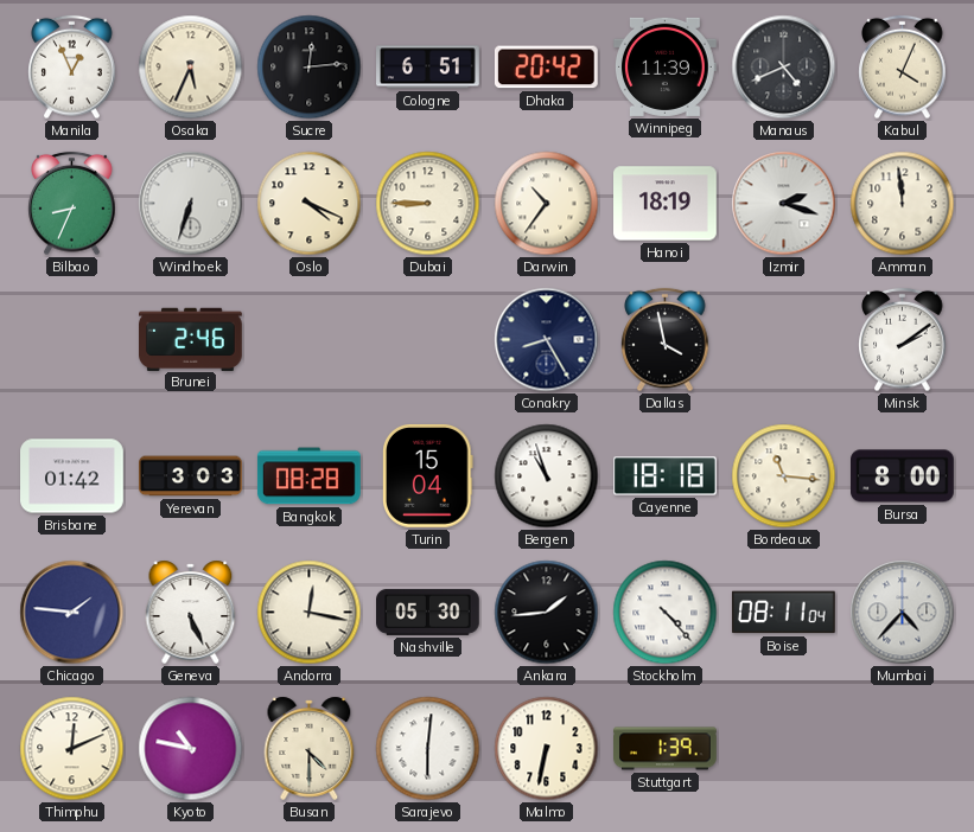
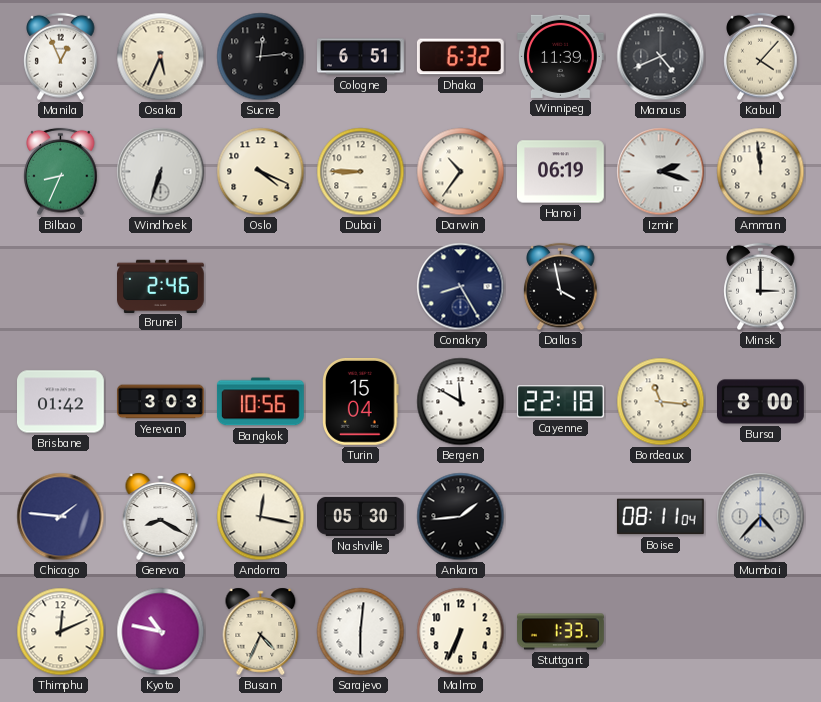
Dhaka: 20:42 -> 6:32 (460, 57)
Kabul: 4:04 -> 4:07 (761, 57)
Hanoi: 18:19 -> 06:19 (561, 172)
Minsk: 2:09 -> 3:00 (761, 287)
Bangkok: 08:28 -> 10:56 (260, 402)
Bergen: 10:57 -> 11:50 (461, 402)
Cayenne: 18:18 -> 22:18 (561, 402)
Geneva: 5:26 -> 8:20 (161, 516)
Stockholm: 4:23 -> none (666, 613)
Busan: 4:30 -> 4:34 (261, 631)
Malmo: 6:32 -> 6:34 (461, 632)
Stuttgart: 1:39 -> 1:33 (561, 632)
